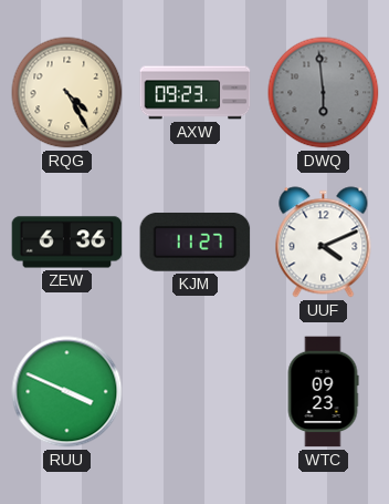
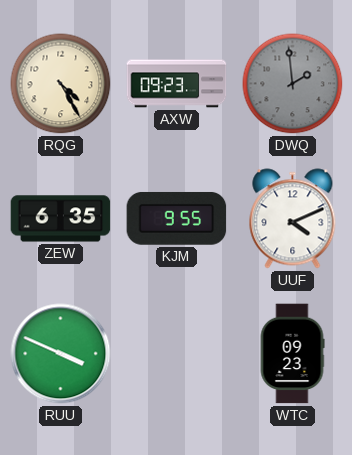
DWQ: 5:59 -> 1:59 (293, 84)
ZEW: 6:36 -> 6:35 (61, 219)
KJM: 11:27 -> 9:55 (177, 219)
